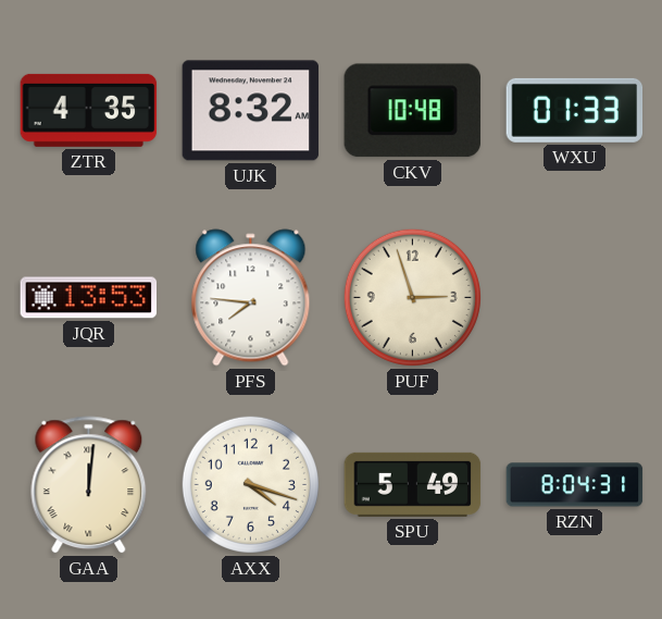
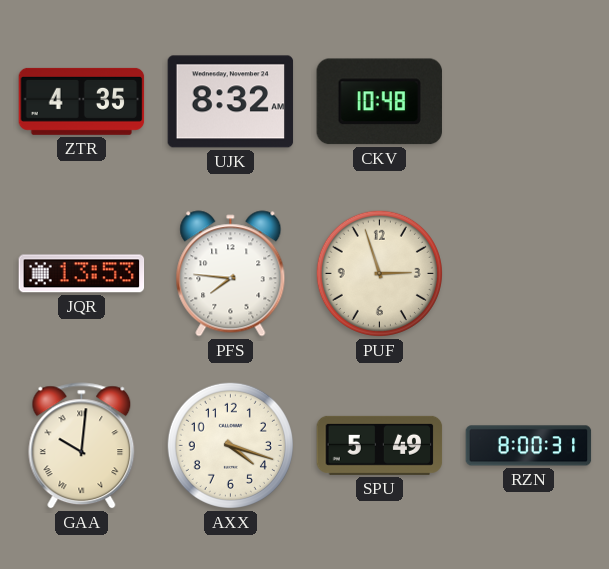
WXU: 01:33 -> none (575, 110)
GAA: 12:01 -> 10:01 (82, 446)
RZN: 8:04 -> 8:00 (529, 446)
